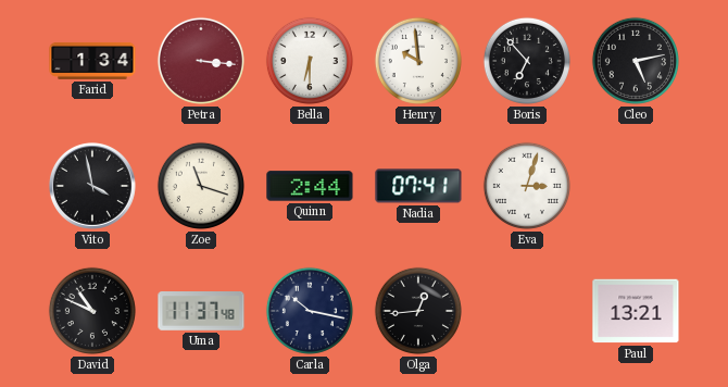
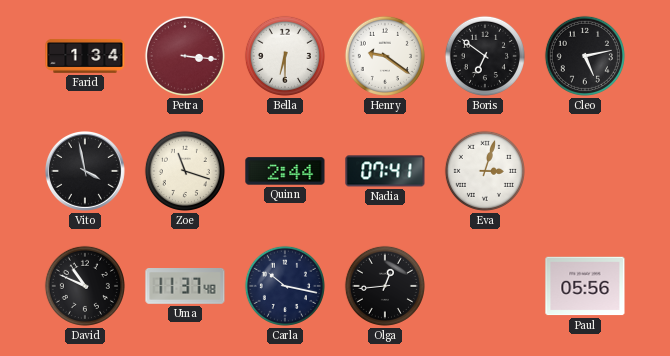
Henry: 9:59 -> 9:21 (385, 56)
Boris: 6:53 -> 6:51 (485, 56)
Paul: 13:21 -> 05:56 (585, 286)
